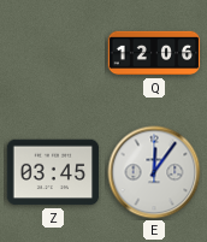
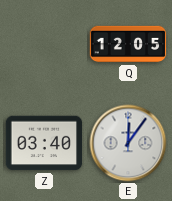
Q: 12:06 -> 12:05 (128, 44)
Z: 03:45 -> 03:40 (44, 143)
